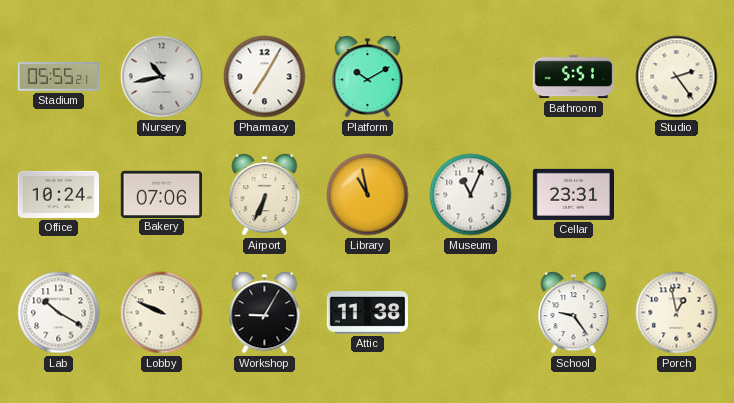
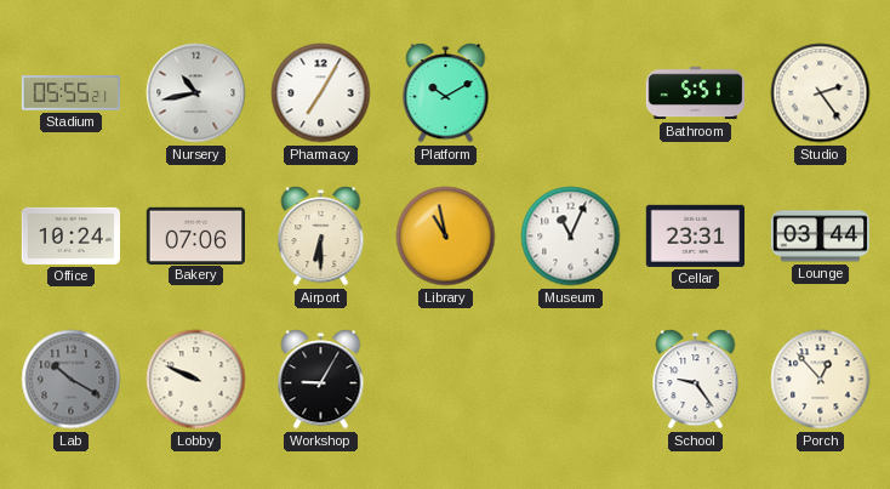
Airport: 6:34 -> 6:30 (321, 237)
Lounge: none -> 03:44 (820, 237)
Lab dial: white -> grey (72, 380)
Attic: 11:38 -> none (367, 313)
Porch: 12:58 -> 12:53 (821, 380)
